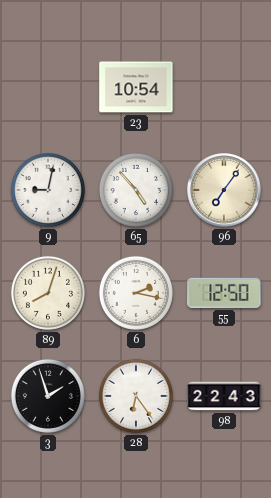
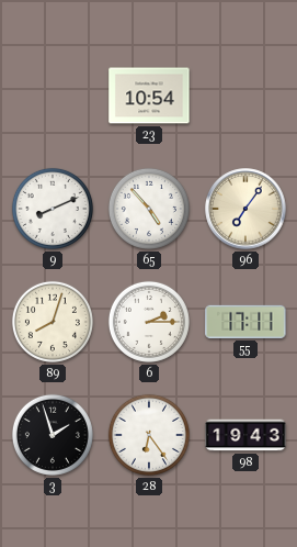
9: 9:02 -> 8:11 (53, 209)
6: 2:17 -> 2:15 (149, 322)
55: 12:50 -> 17:11 (245, 322)
98: 22:43 -> 19:43 (245, 435)
